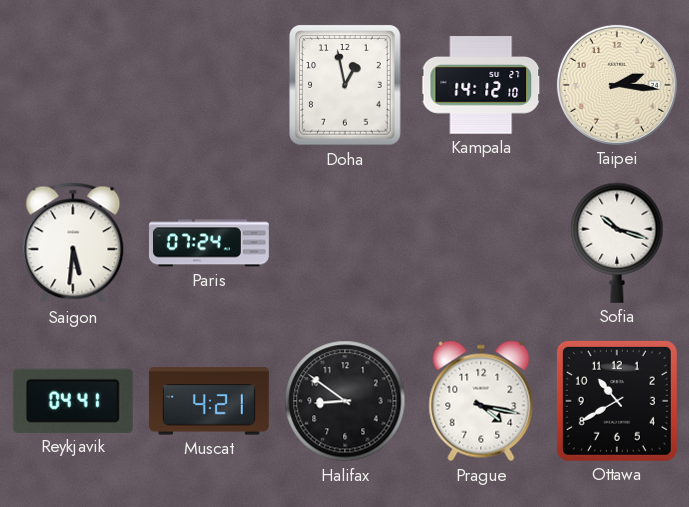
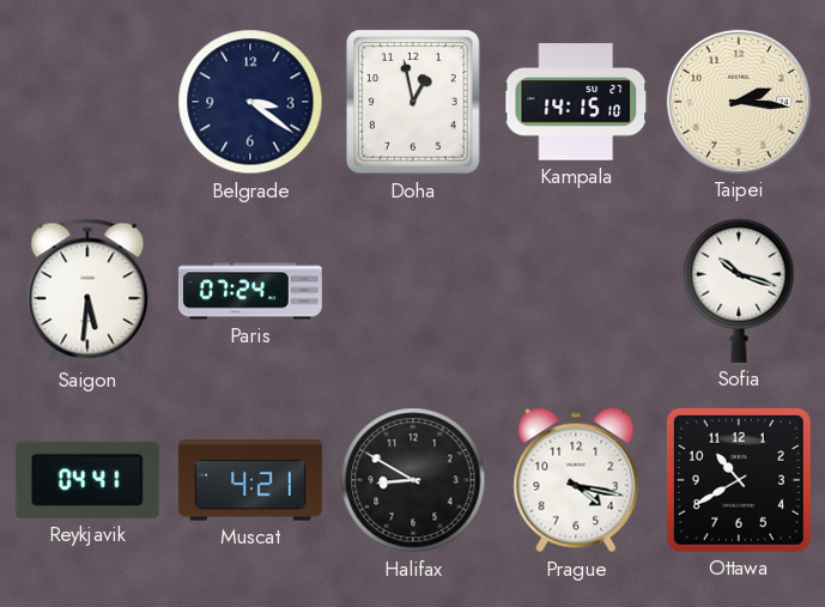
Belgrade: none -> 3:21 (250, 102)
Kampala: 14:12 -> 14:15 (576, 102)
Halifax: 8:51 -> 8:50 (413, 480)
